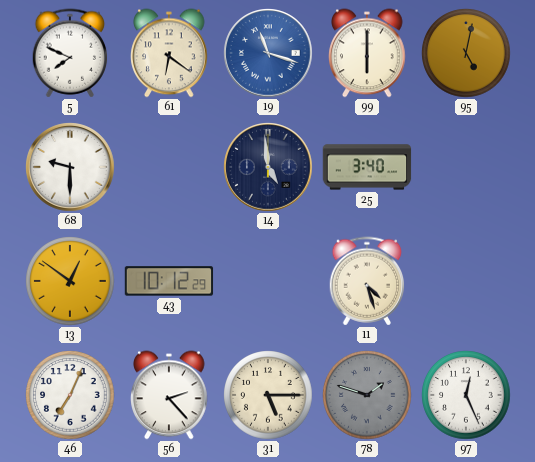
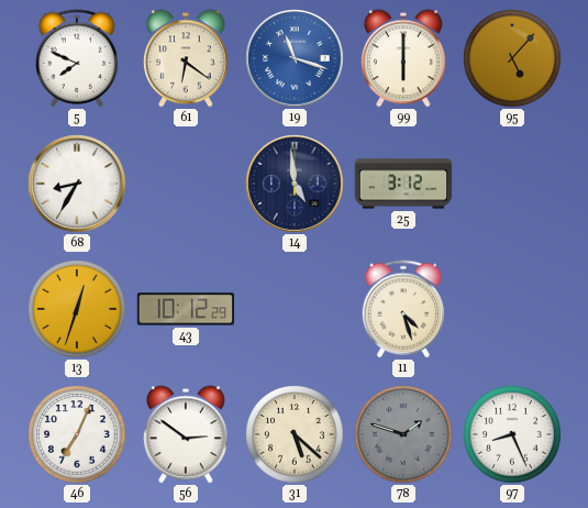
95: 5:02 -> 5:07 (512, 58)
68: 9:30 -> 8:35 (77, 184)
25: 3:40 -> 3:12 (403, 184)
13: 12:51 -> 12:33 (77, 309)
56: 2:23 -> 2:51 (186, 434)
31: 5:15 -> 5:22 (295, 434)
97: 12:26 -> 8:26 (512, 434)
